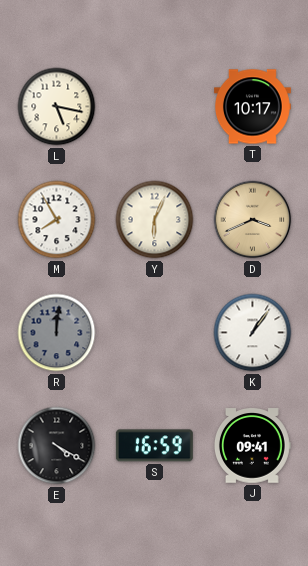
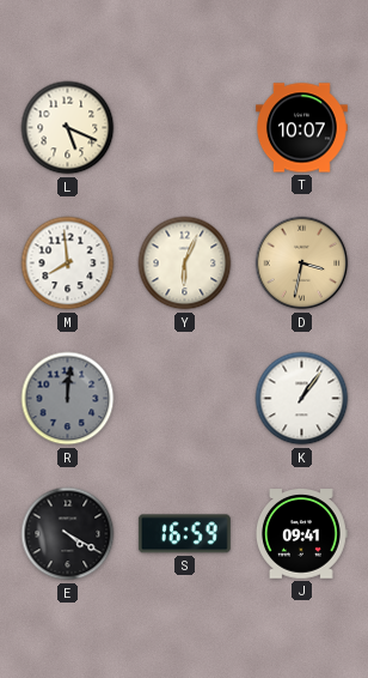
L: 5:17 -> 5:19 (68, 128)
T: 10:17 -> 10:07 (301, 128)
M: 7:55 -> 7:59 (68, 264)
D: 3:41 -> 3:32 (302, 264)
